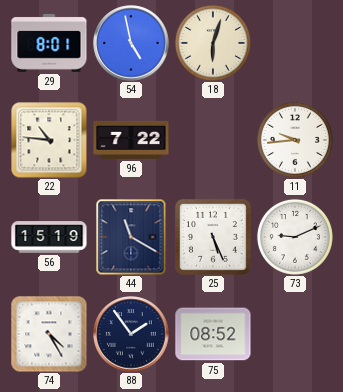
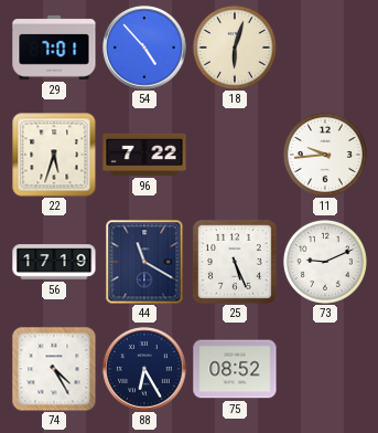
29: 8:01 -> 7:01 (54, 47)
54: 4:58 -> 4:53 (144, 47)
22: 10:46 -> 5:33 (54, 155)
56: 15:19 -> 17:19 (54, 262)
88: 1:54 -> 6:25 (144, 369)
